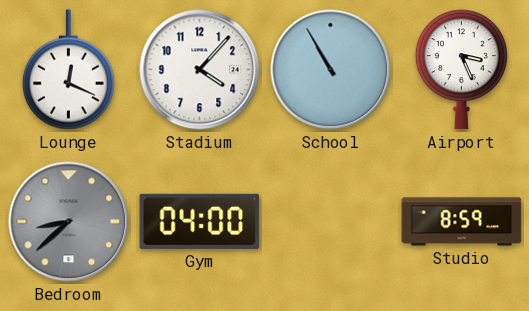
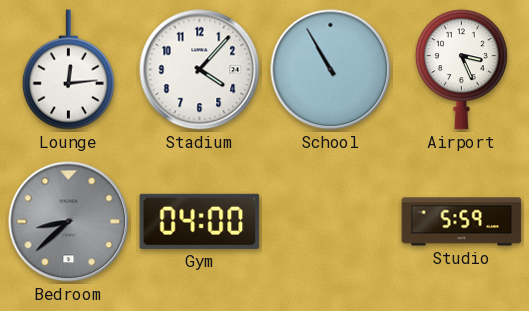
Lounge: 12:19 -> 12:14 (68, 70)
Studio: 8:59 -> 5:59 (462, 222)
